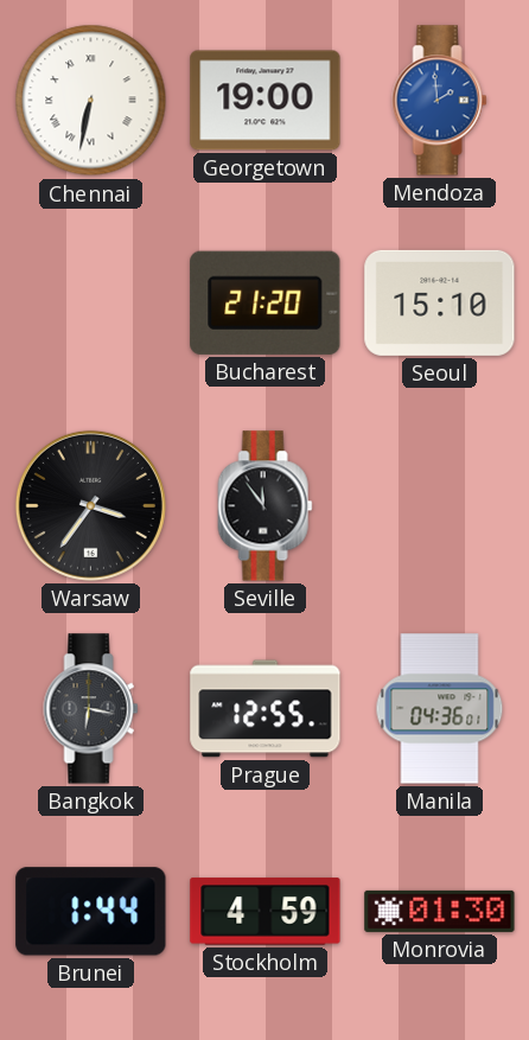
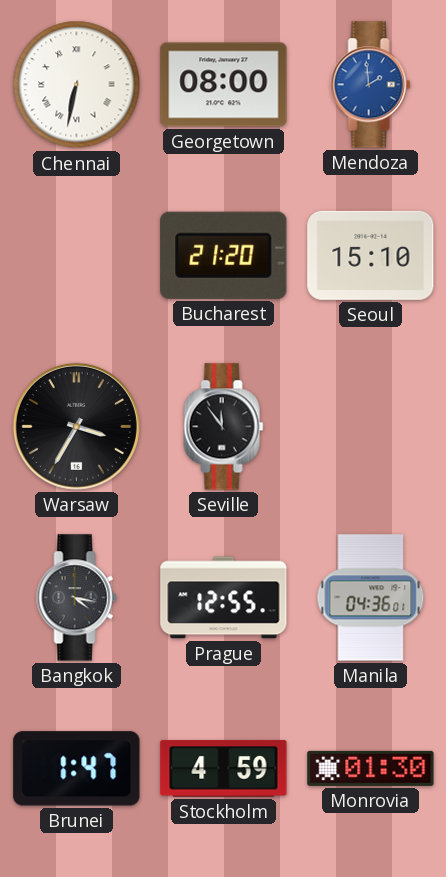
Georgetown: 19:00 -> 08:00 (224, 85)
Warsaw: 3:36 -> 3:35 (76, 426)
Bangkok: 6:17 -> 4:17 (77, 598)
Brunei: 1:44 -> 1:47 (77, 769)
